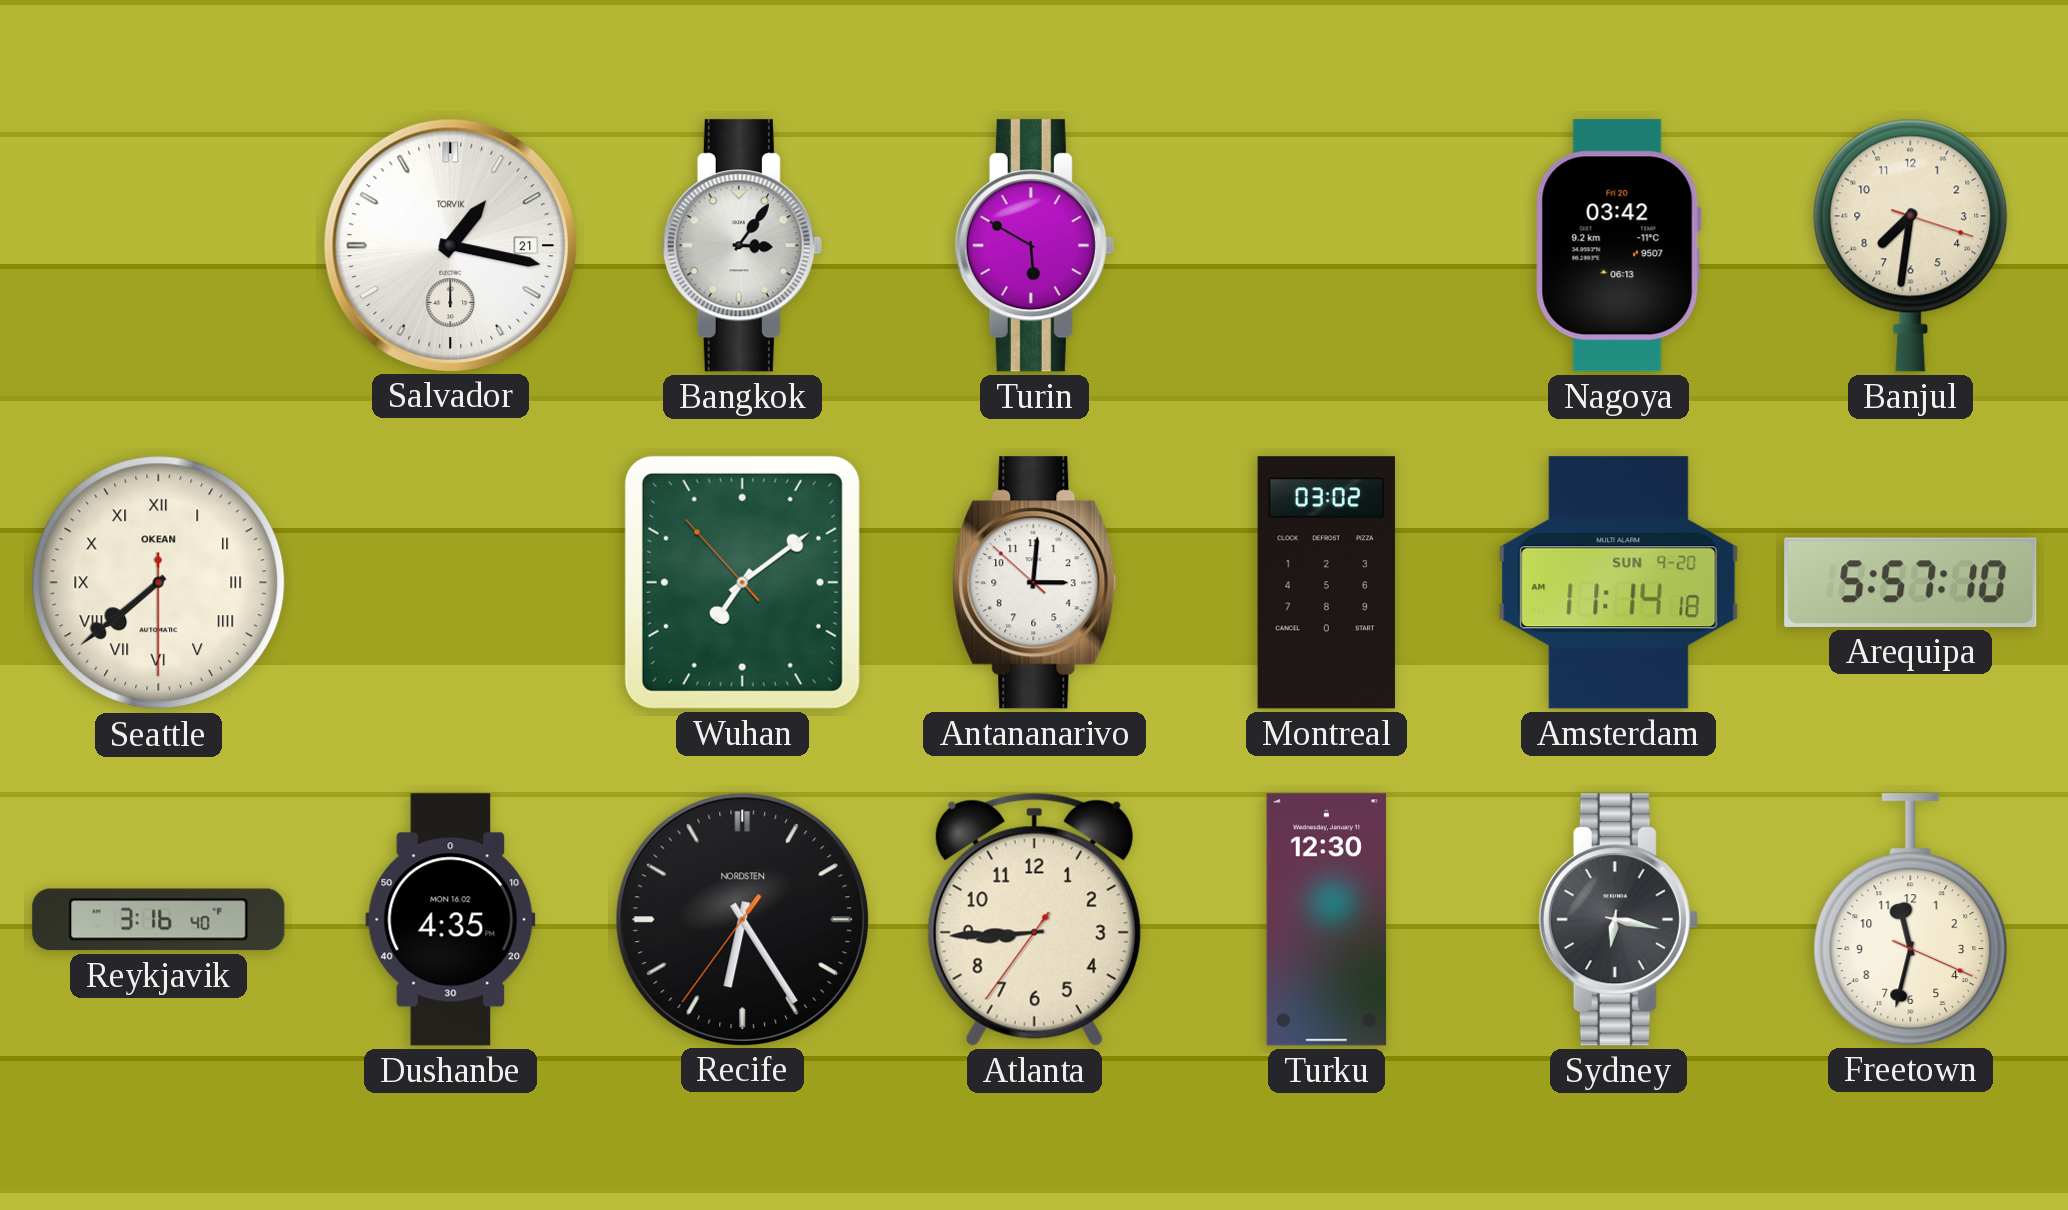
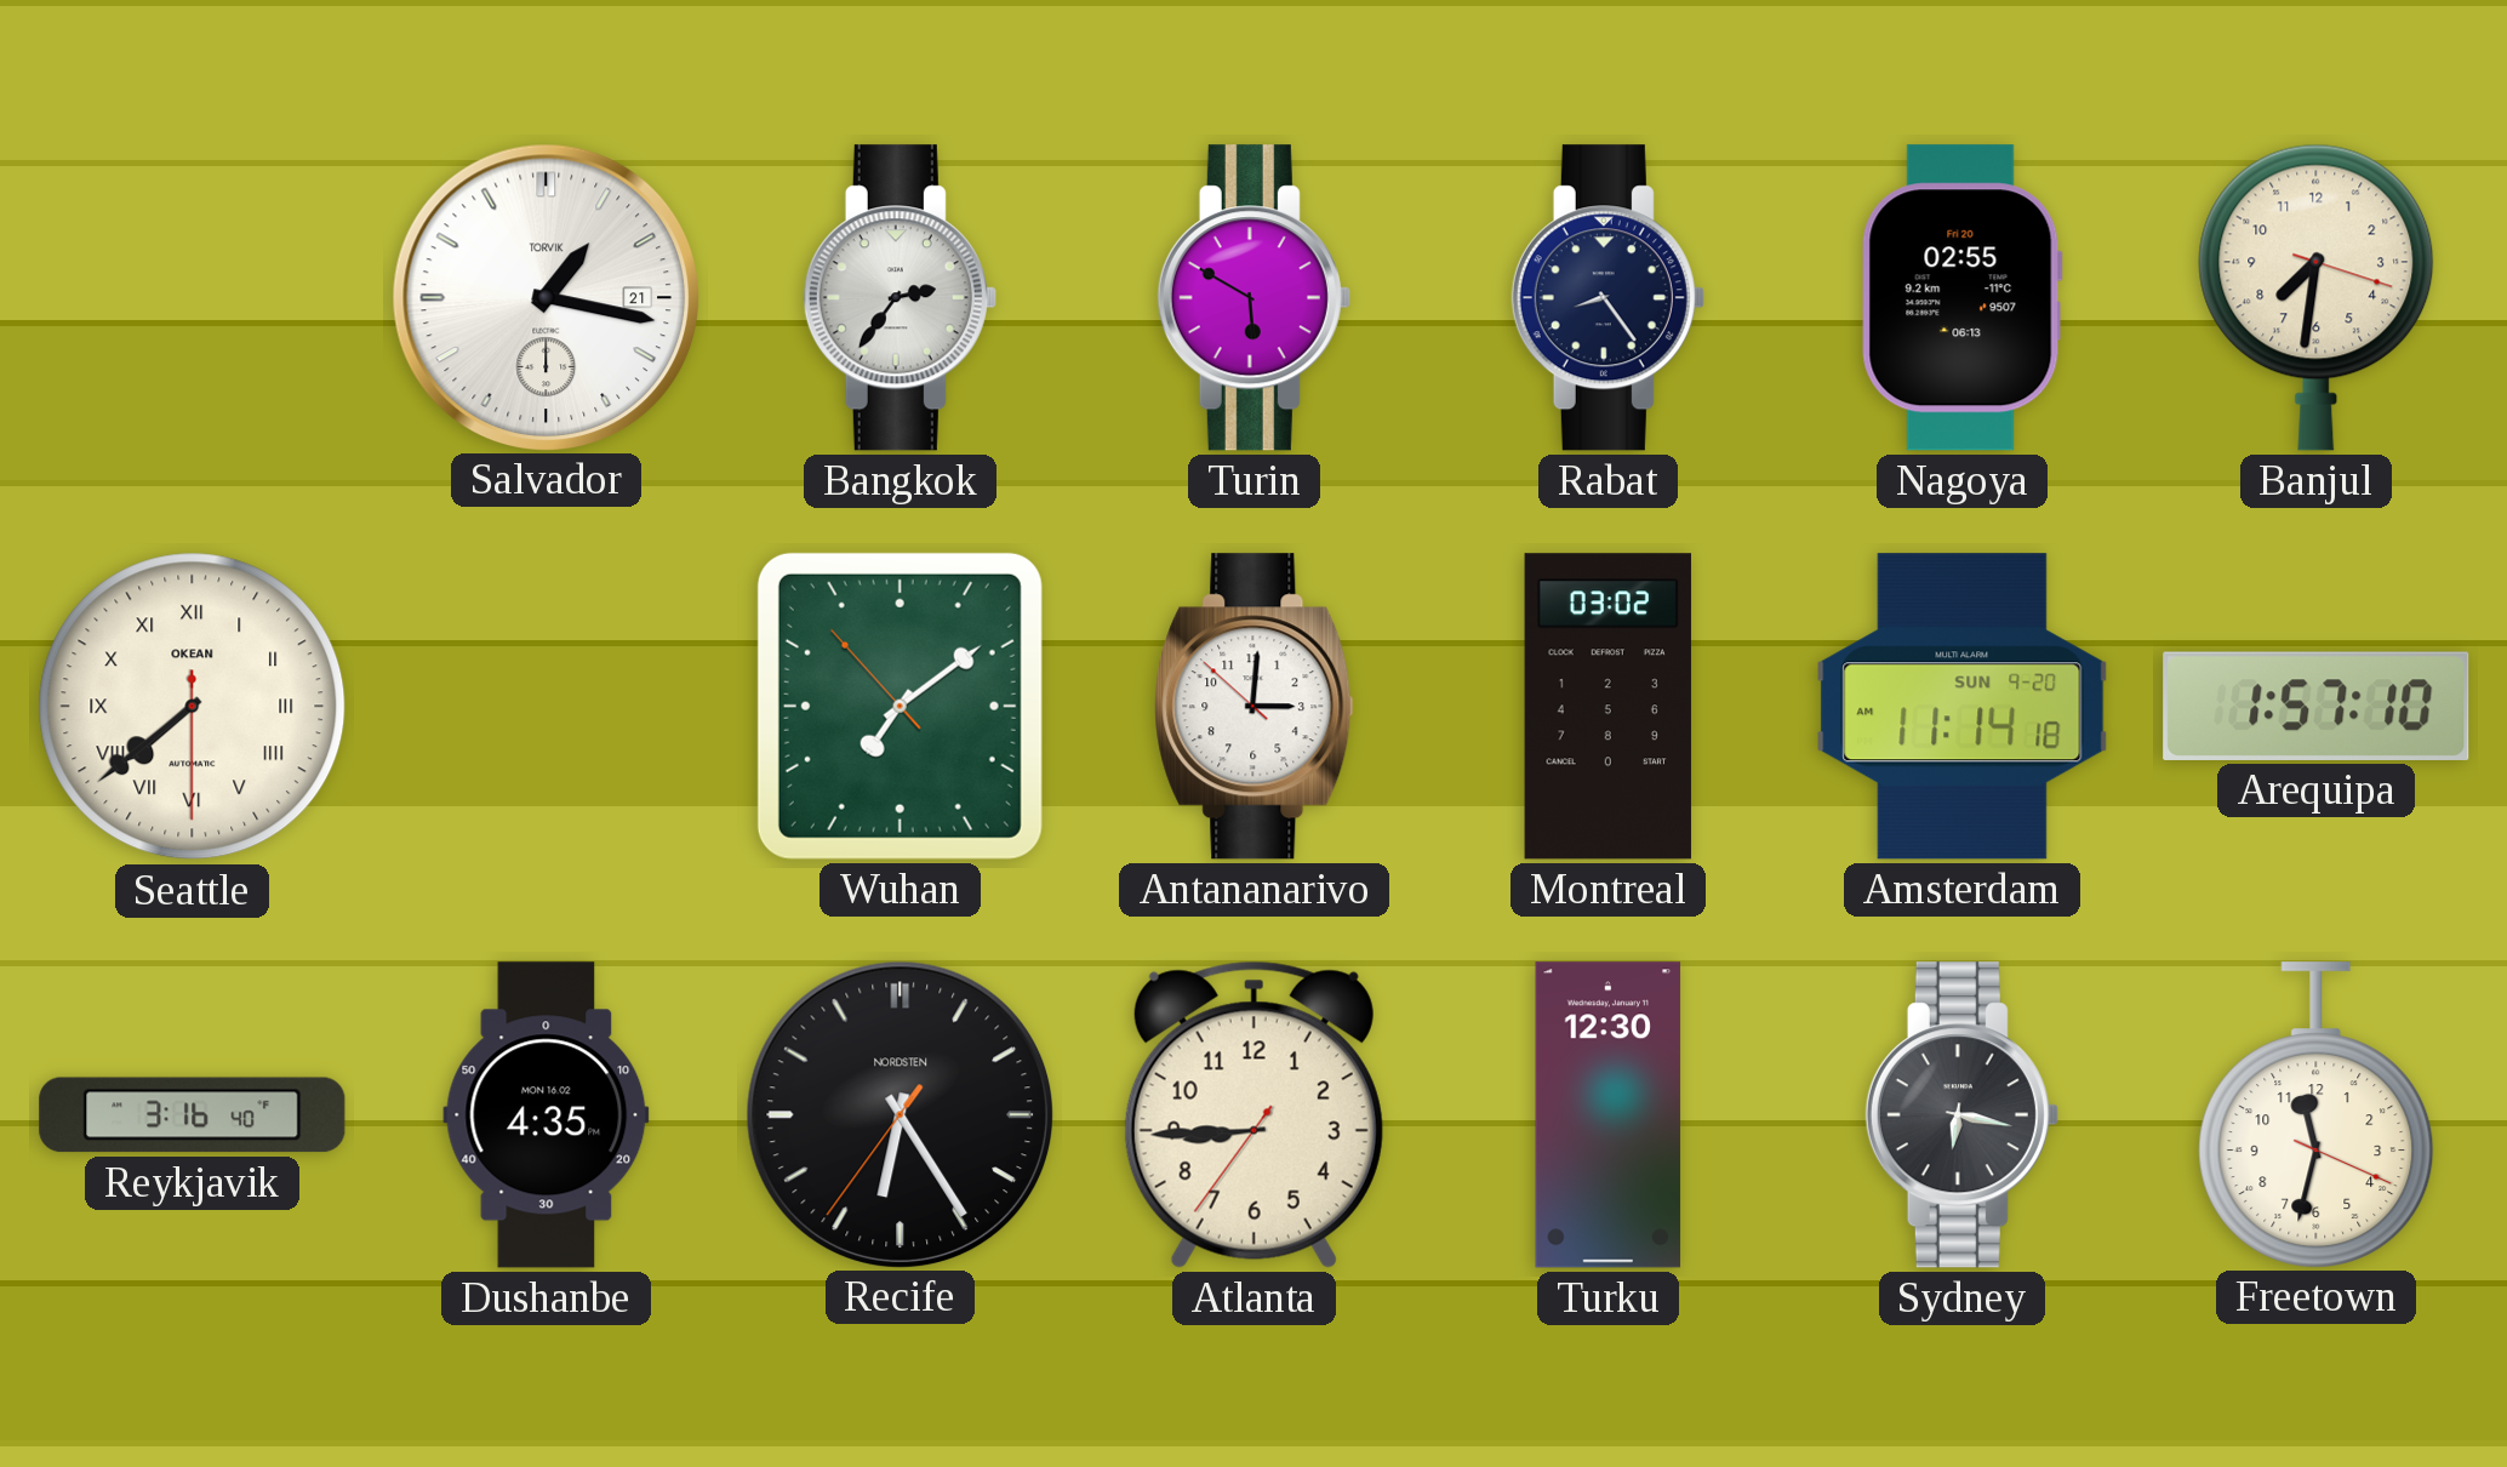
Bangkok: 3:06 -> 2:36 (900, 298)
Rabat: none -> 8:24 (1607, 298)
Nagoya: 03:42 -> 02:55 (1961, 298)
Arequipa: 5:57 -> 1:57 (2317, 706)
